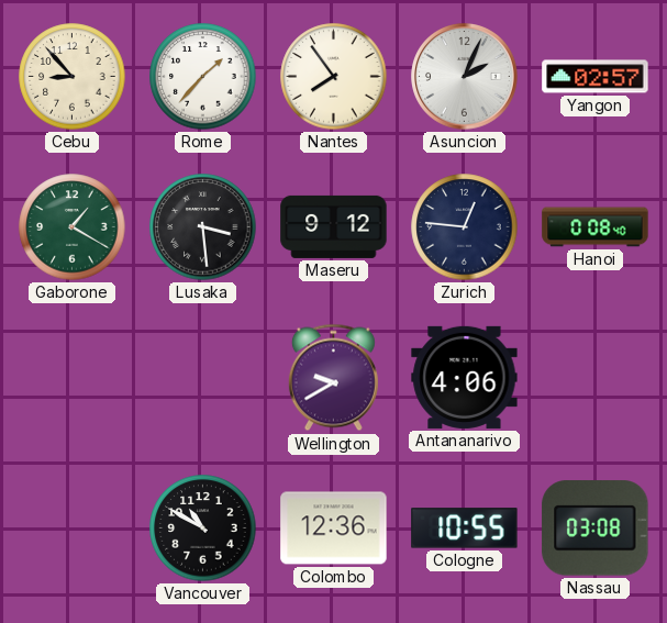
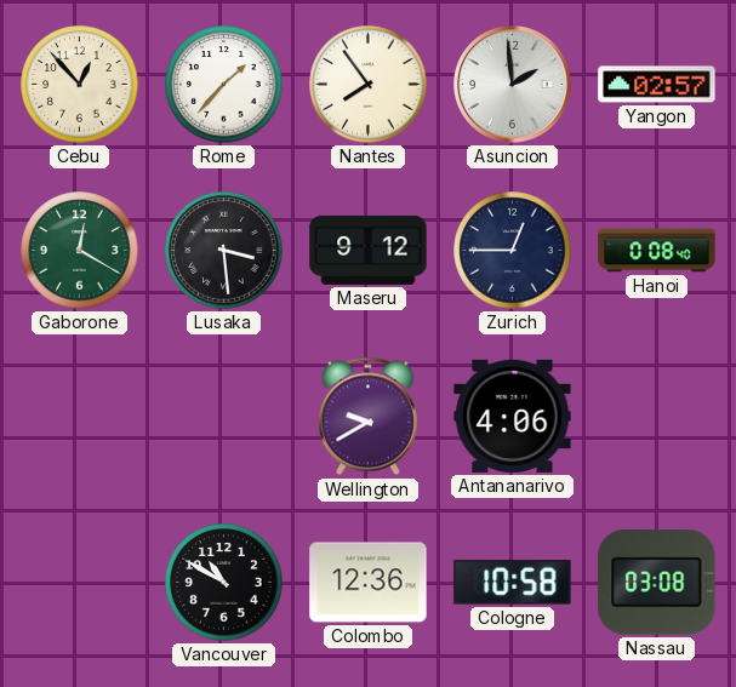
Cebu: 8:53 -> 12:53 (80, 85)
Asuncion: 2:04 -> 1:59 (513, 85)
Gaborone: 1:20 -> 12:20 (80, 251)
Zurich: 12:46 -> 12:45 (513, 251)
Cologne: 10:55 -> 10:58 (513, 583)
